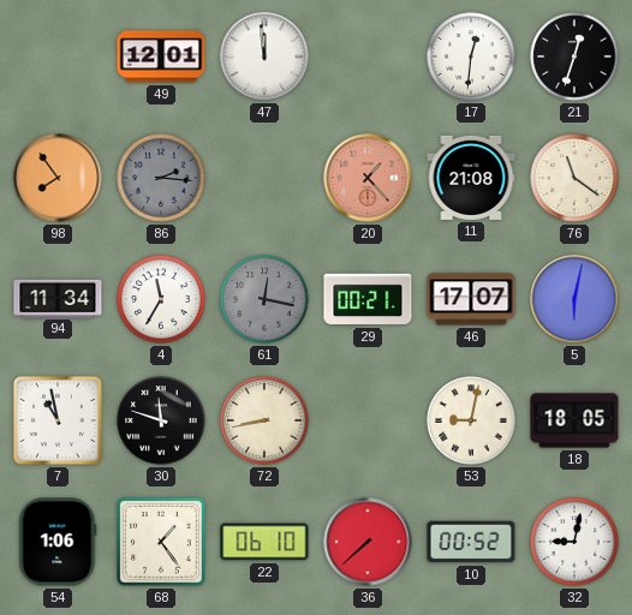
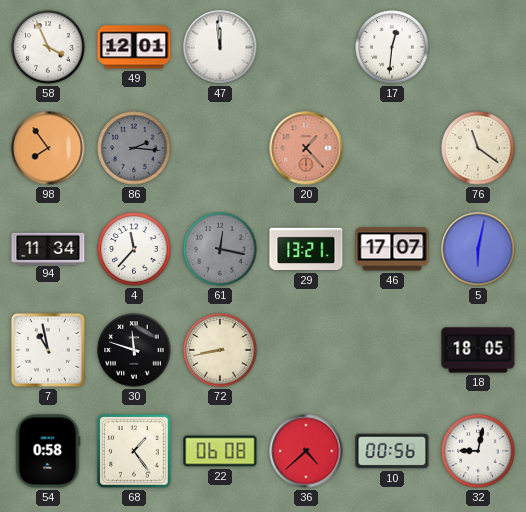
58: none -> 3:56 (48, 47)
21: 12:33 -> none (574, 56)
11: 21:08 -> none (471, 178)
4: 11:35 -> 11:37 (134, 249)
29: 00:21 -> 13:21 (306, 249)
53: 9:02 -> none (471, 420)
54: 1:06 -> 0:58 (48, 451)
22: 06:10 -> 06:08 (220, 451)
36: 7:38 -> 4:38 (306, 451)
10: 00:52 -> 00:56 (392, 451)
